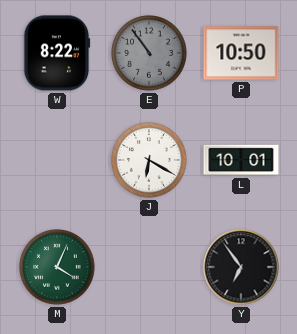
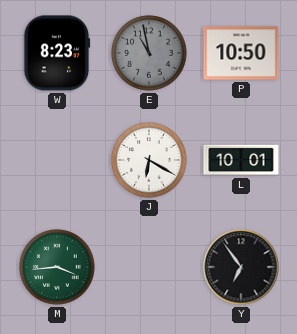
W: 8:22 -> 8:23 (57, 53)
E: 10:54 -> 10:58 (149, 53)
M: 4:04 -> 3:44 (57, 267)
